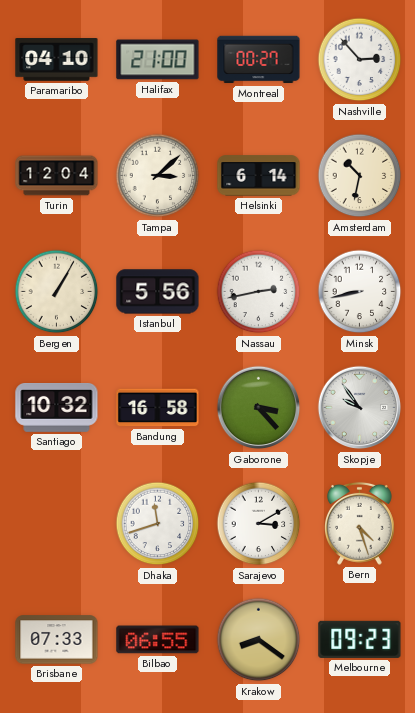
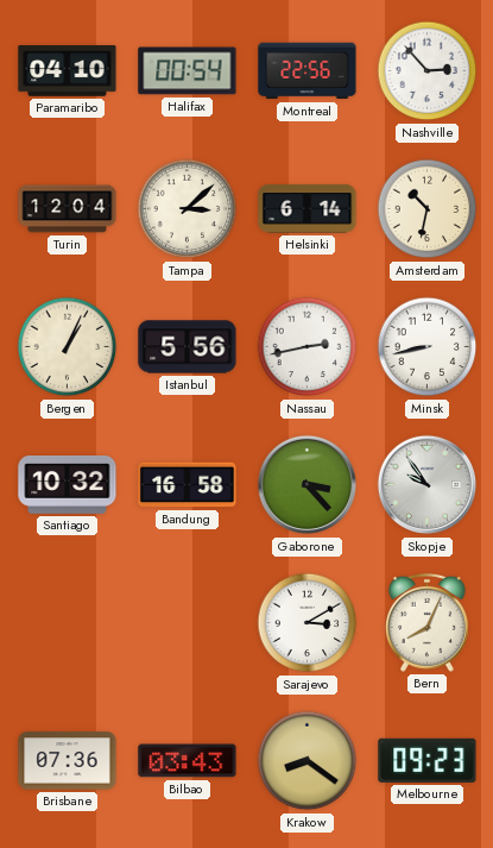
Halifax: 21:00 -> 00:54 (188, 71)
Montreal: 00:27 -> 22:56 (308, 71)
Bergen: 1:05 -> 1:04 (68, 347)
Dhaka: 11:42 -> none (158, 524)
Bern: 4:27 -> 8:04 (426, 622)
Brisbane: 07:33 -> 07:36 (68, 761)
Bilbao: 06:55 -> 03:43 (188, 761)
